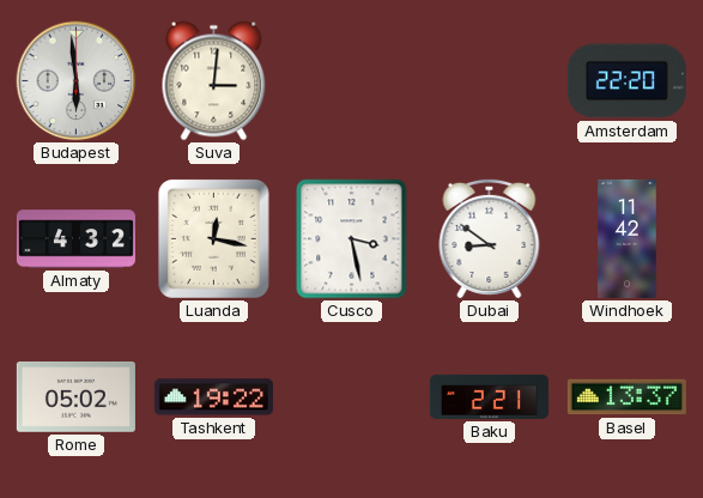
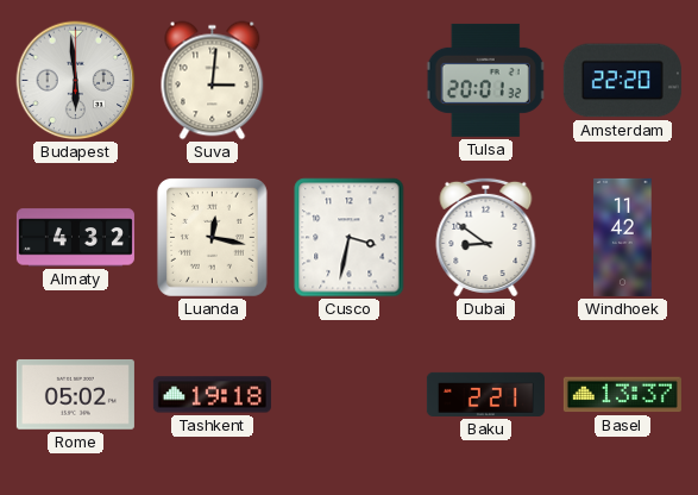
Tulsa: none -> 20:01 (486, 80)
Cusco: 3:28 -> 3:32 (350, 238)
Tashkent: 19:22 -> 19:18 (212, 395)
